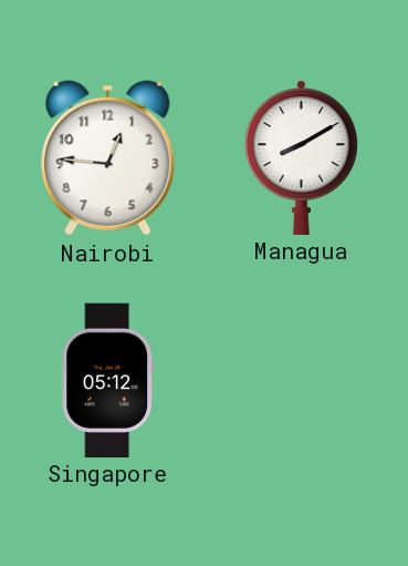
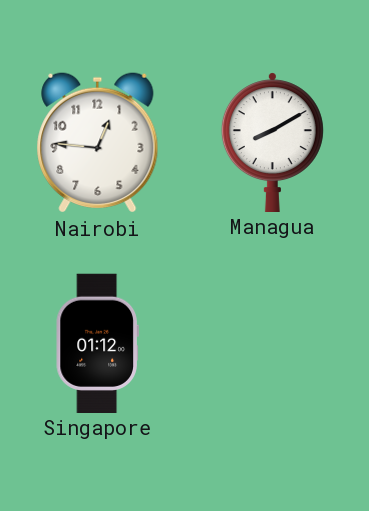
Singapore: 05:12 -> 01:12 (97, 343)
